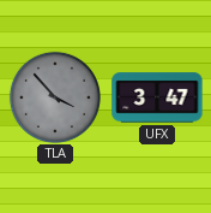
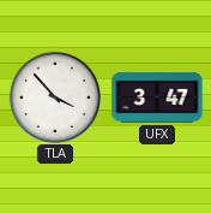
TLA dial: grey -> white (55, 97)
